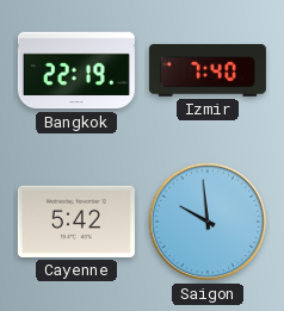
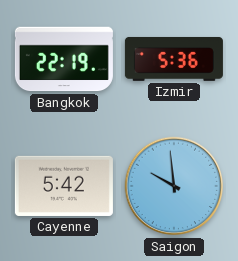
Izmir: 7:40 -> 5:36 (174, 59)
